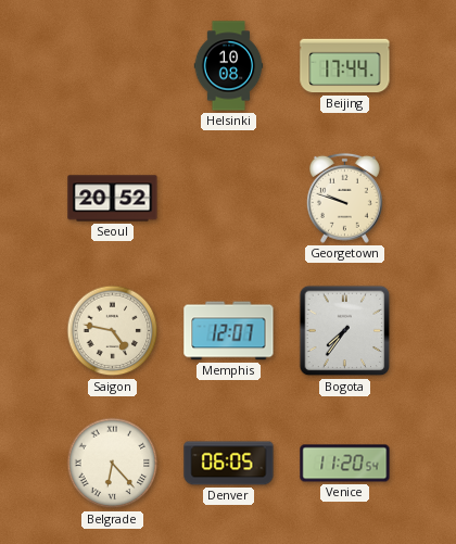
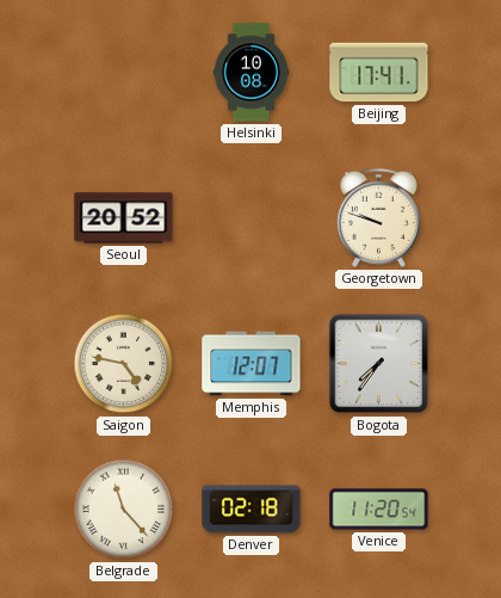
Beijing: 17:44 -> 17:41 (379, 73)
Belgrade: 6:23 -> 11:23 (124, 510)
Denver: 06:05 -> 02:18 (252, 510)
